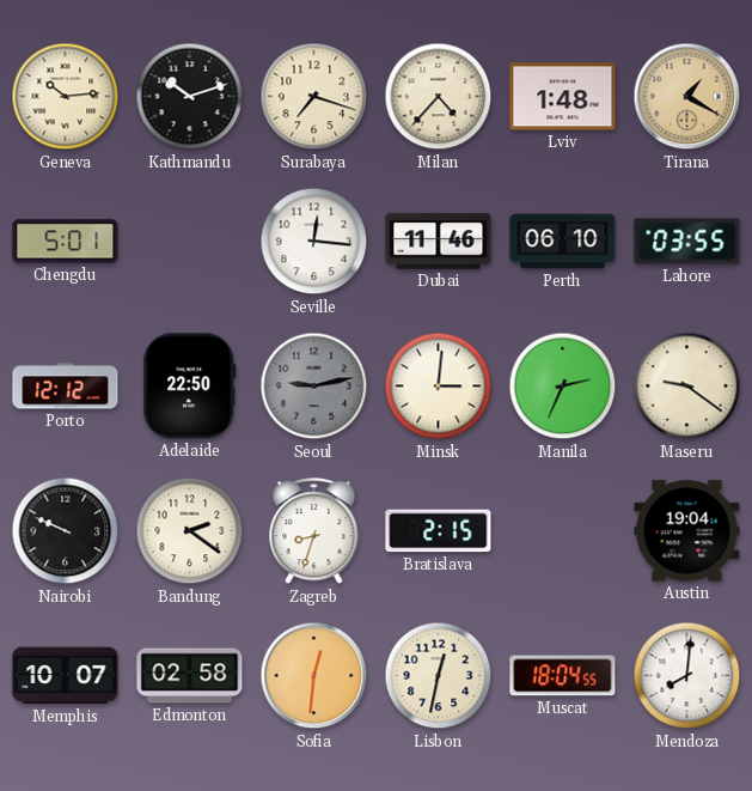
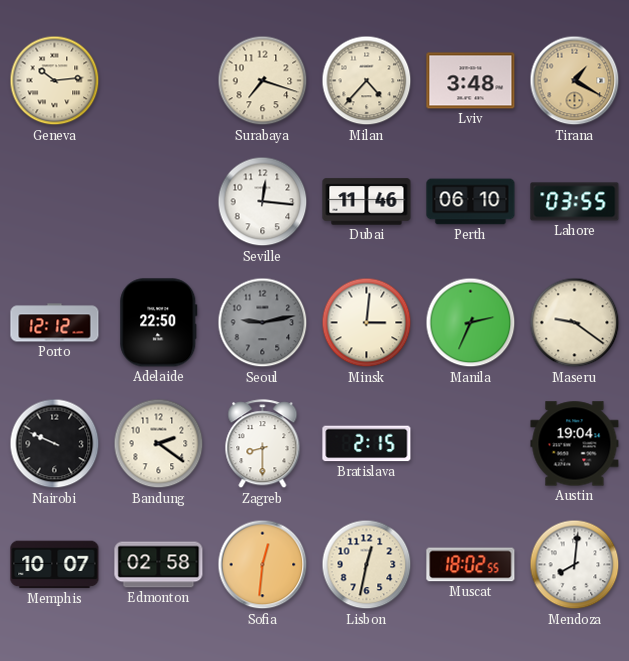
Kathmandu: 10:12 -> none (190, 97)
Lviv: 1:48 -> 3:48 (471, 81)
Chengdu: 5:01 -> none (66, 242)
Zagreb: 8:33 -> 8:30 (263, 444)
Muscat: 18:04 -> 18:02 (471, 565)
